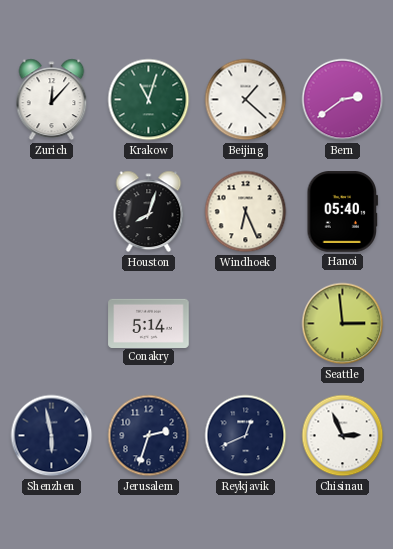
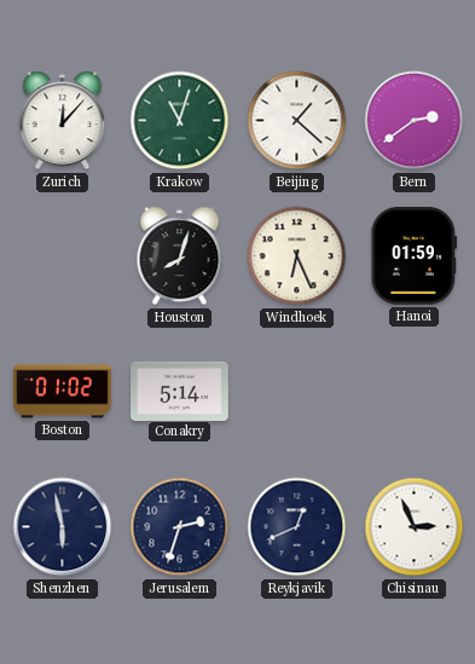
Hanoi: 05:40 -> 01:59 (415, 256)
Boston: none -> 01:02 (63, 392)
Seattle: 2:59 -> none (343, 324)
